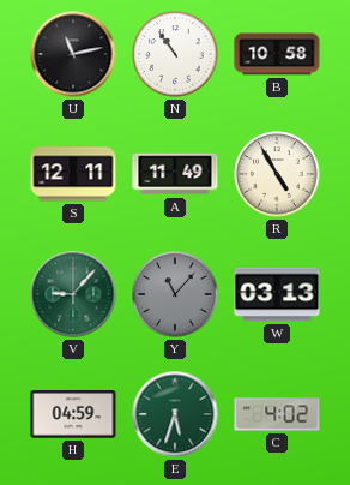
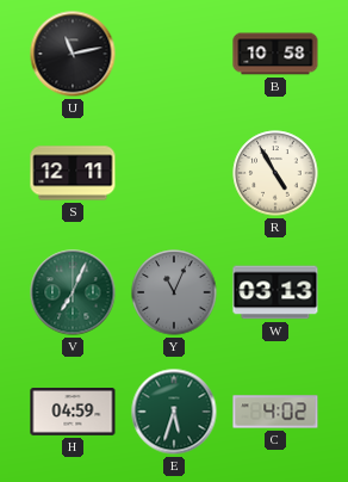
N: 10:54 -> none (175, 54)
A: 11:49 -> none (175, 174)
V: 9:07 -> 7:04 (73, 292)
Y: 11:07 -> 11:04 (174, 292)
